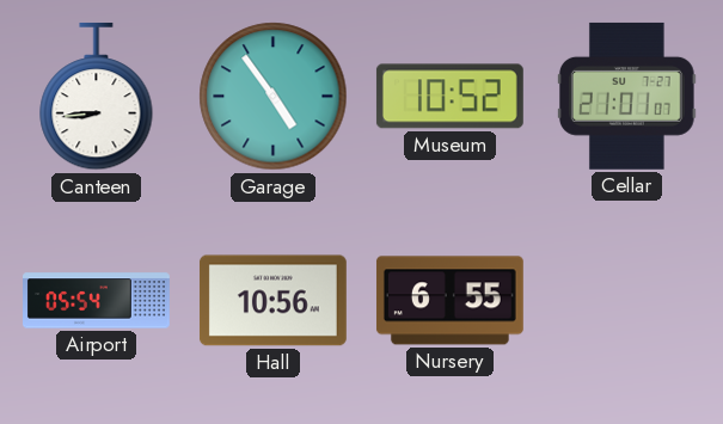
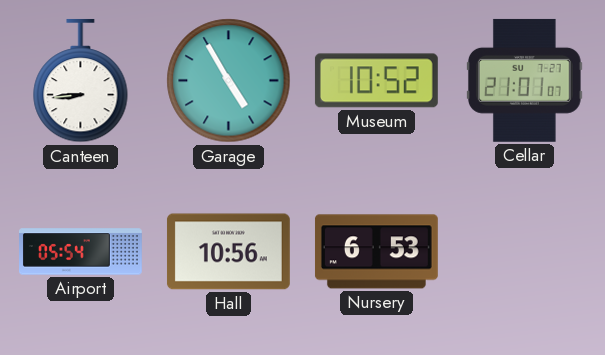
Garage: 4:54 -> 4:55 (229, 81)
Nursery: 6:55 -> 6:53 (376, 252)
